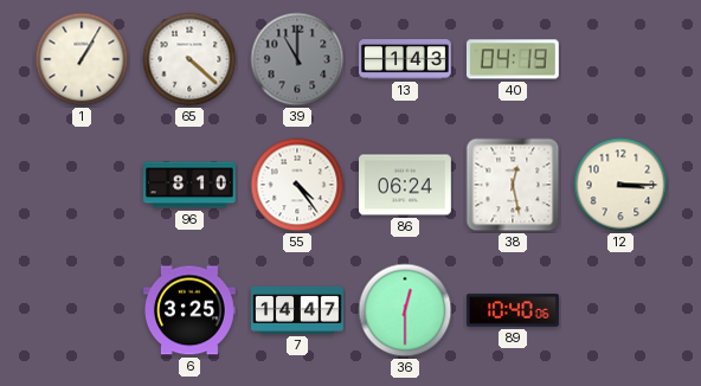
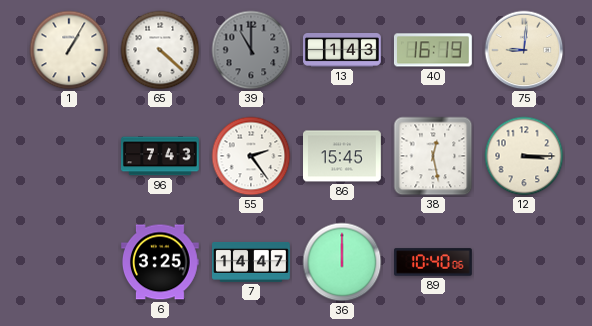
40: 04:19 -> 16:19 (433, 50)
75: none -> 9:01 (524, 50)
96: 8:10 -> 7:43 (161, 156)
55: 4:24 -> 2:24 (251, 156)
86: 06:24 -> 15:45 (343, 156)
36: 12:30 -> 12:00 (342, 262)
